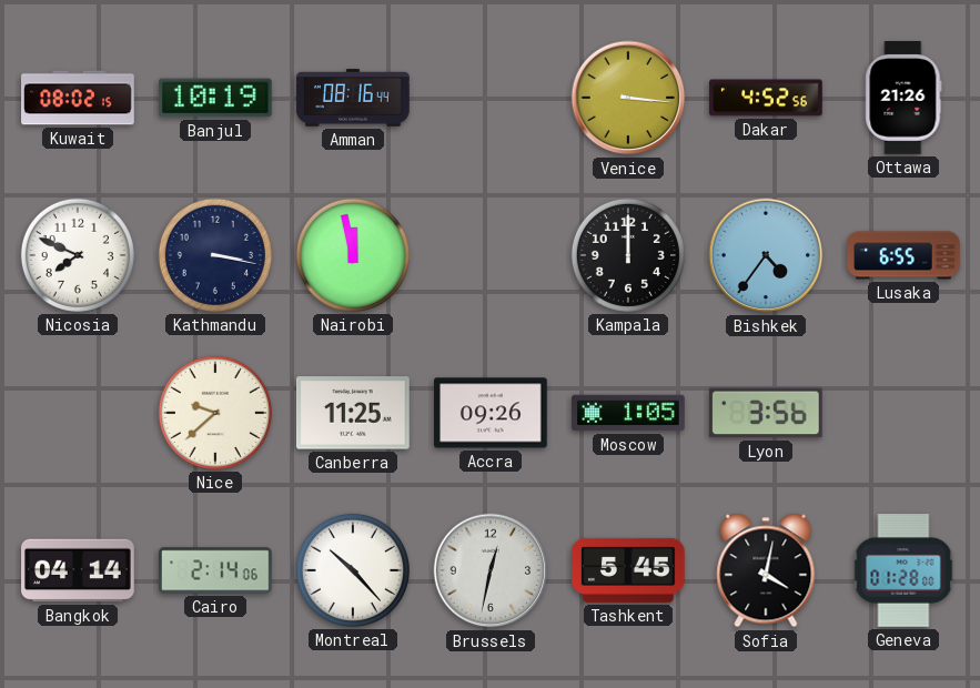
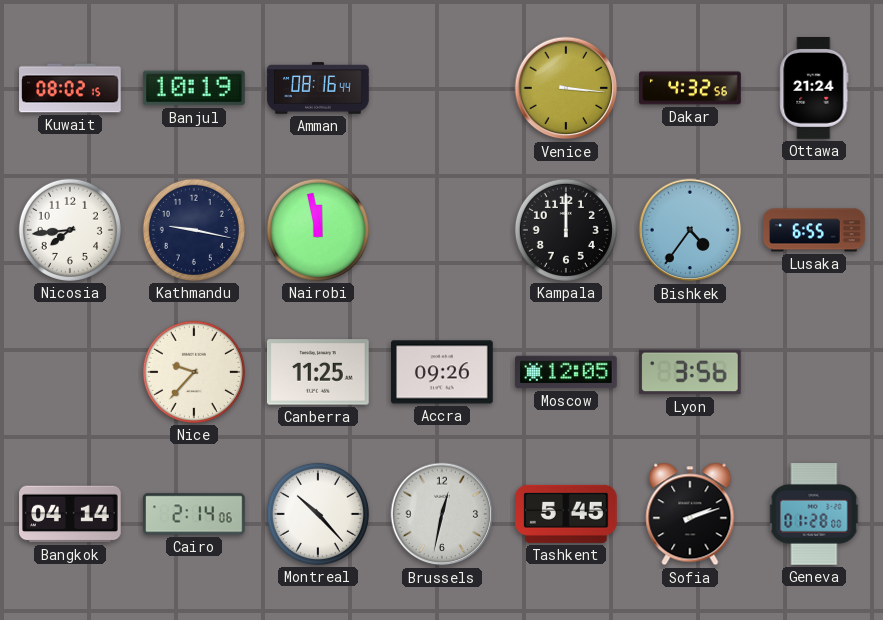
Dakar: 4:52 -> 4:32 (690, 88)
Ottawa: 21:26 -> 21:24 (814, 89)
Nicosia: 7:49 -> 7:44 (70, 230)
Kathmandu: 3:17 -> 9:17 (194, 230)
Nice: 9:38 -> 9:37 (194, 372)
Moscow: 1:05 -> 12:05 (566, 372)
Sofia: 4:02 -> 2:12 (690, 514)
